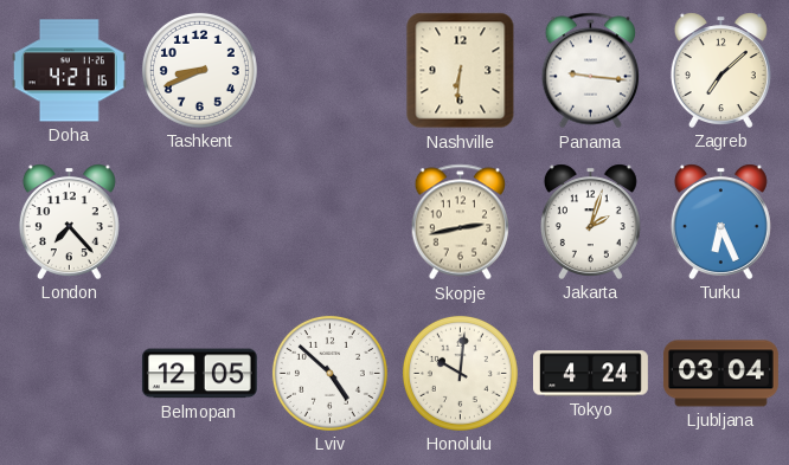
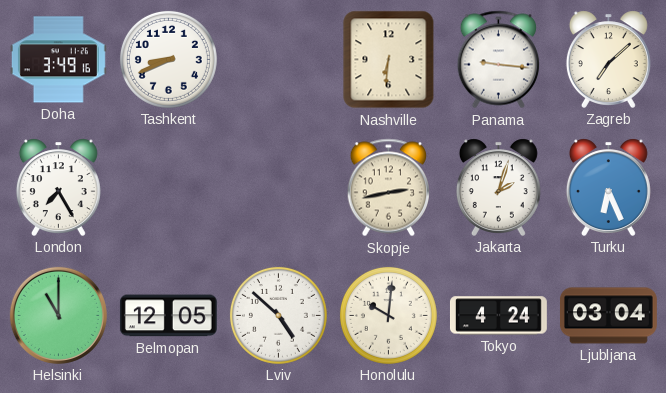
Doha: 4:21 -> 3:49 (58, 60)
London: 7:23 -> 7:25 (58, 187)
Helsinki: none -> 11:00 (58, 315)
